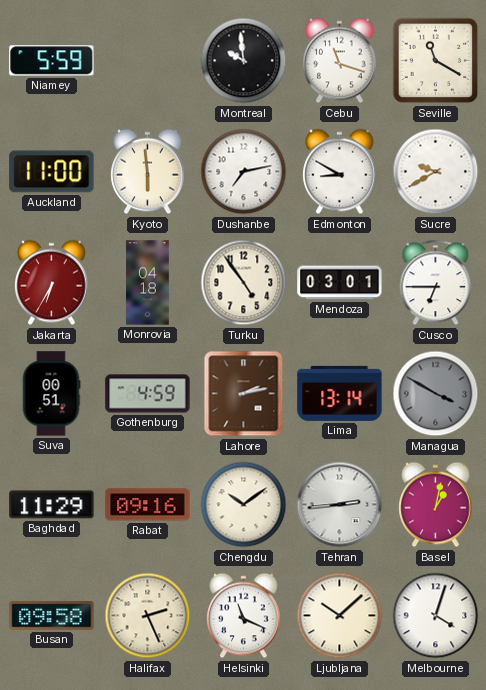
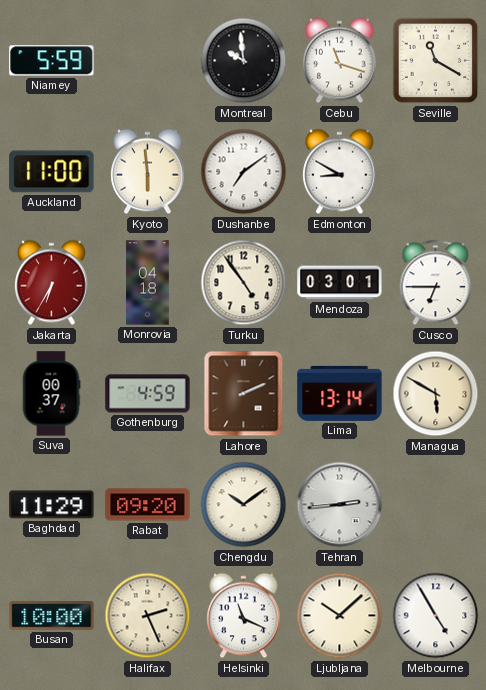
Dushanbe: 7:13 -> 7:09 (244, 172)
Sucre: 9:40 -> none (436, 172)
Suva: 00:51 -> 00:37 (51, 394)
Lahore: 2:13 -> 2:11 (244, 394)
Managua: 3:50 -> 5:50 (436, 394)
Managua dial: grey -> cream (436, 394)
Rabat: 09:16 -> 09:20 (148, 505)
Basel: 1:02 -> none (436, 505)
Busan: 09:58 -> 10:00 (52, 616)
Melbourne: 4:03 -> 4:55 (436, 616)
